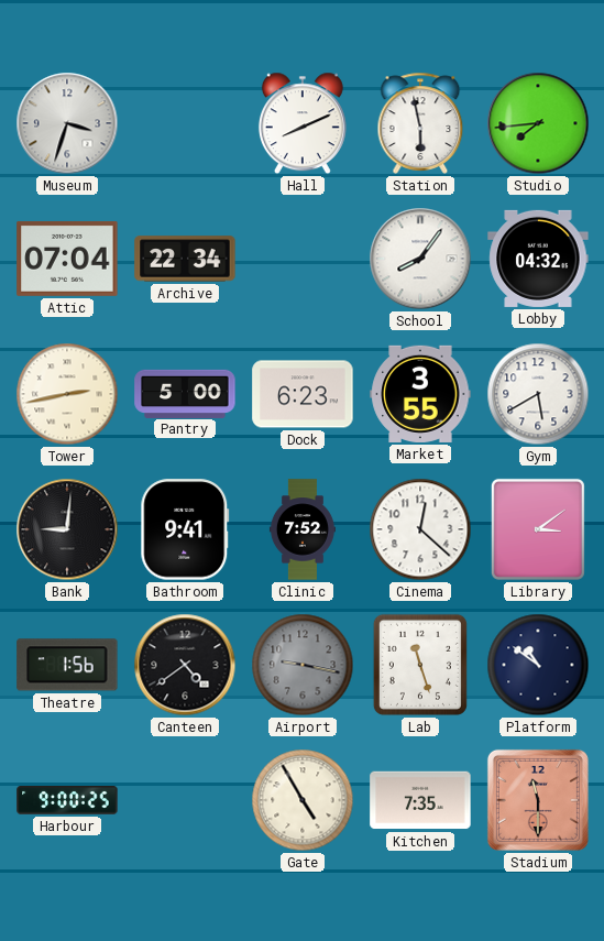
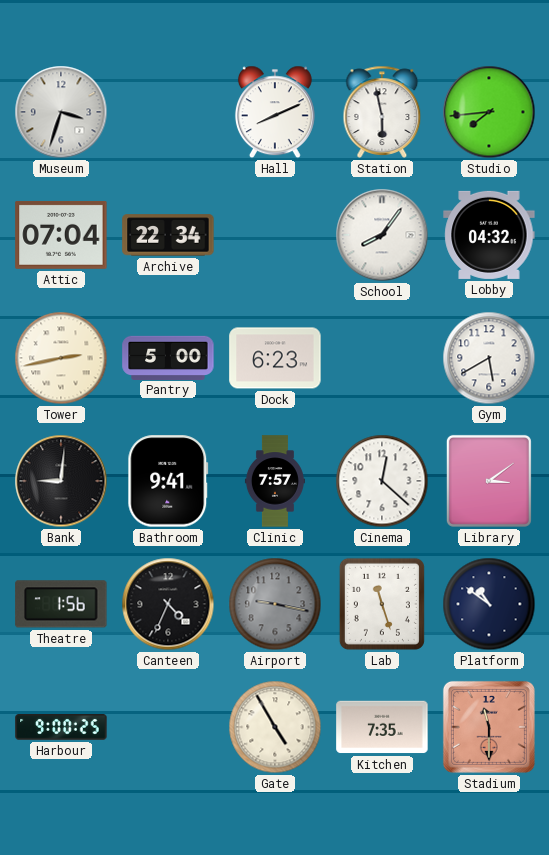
Market: 3:55 -> none (420, 394)
Clinic: 7:52 -> 7:57 (275, 481)
Canteen: 4:39 -> 4:34 (168, 604)
